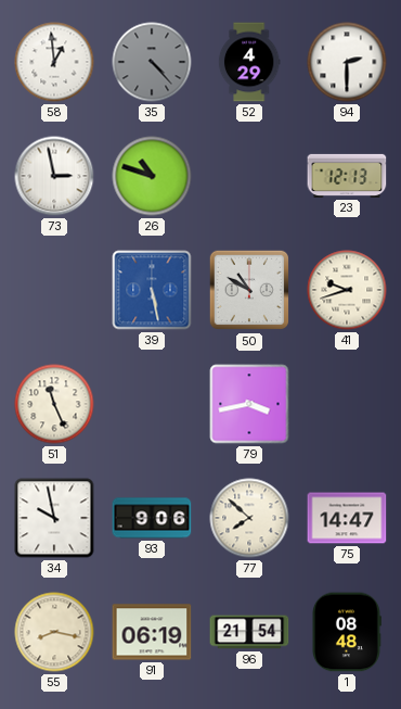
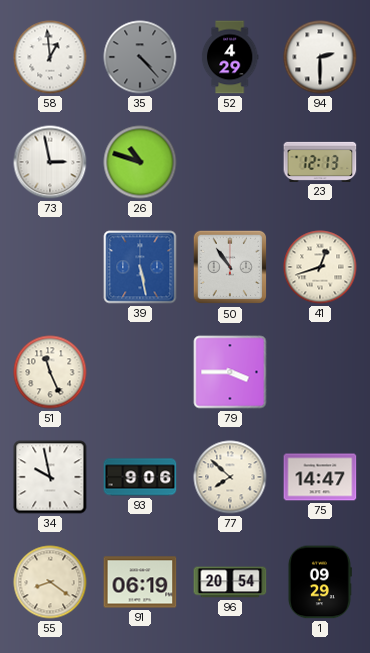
50: 10:50 -> 10:54 (230, 267)
41: 9:42 -> 12:42 (320, 267)
79: 3:43 -> 3:45 (230, 372)
55: 8:17 -> 8:21 (50, 582)
96: 21:54 -> 20:54 (230, 582)
1: 08:48 -> 09:29 (319, 582)
